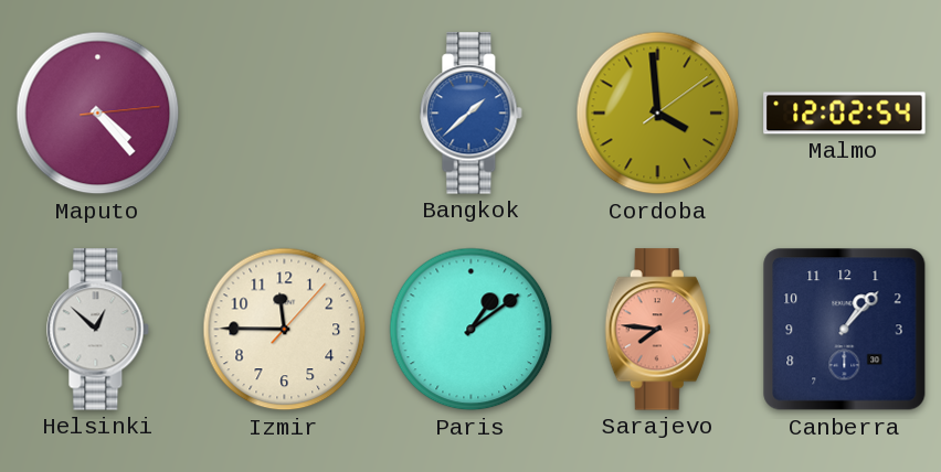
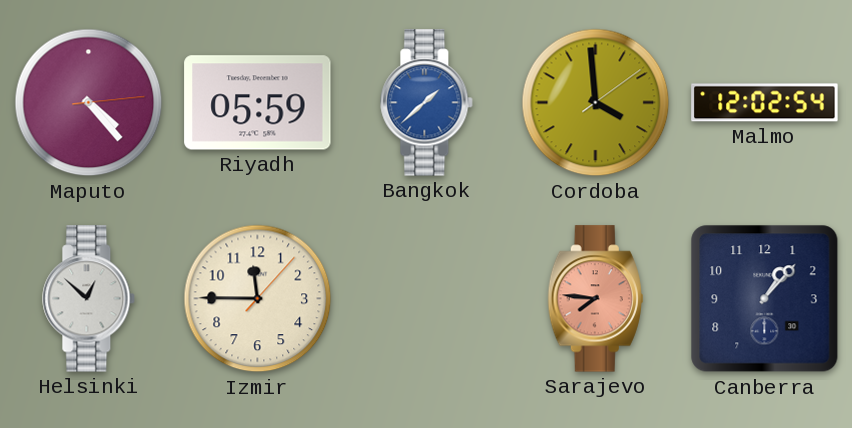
Riyadh: none -> 05:59 (258, 103)
Paris: 1:09 -> none (472, 330)
